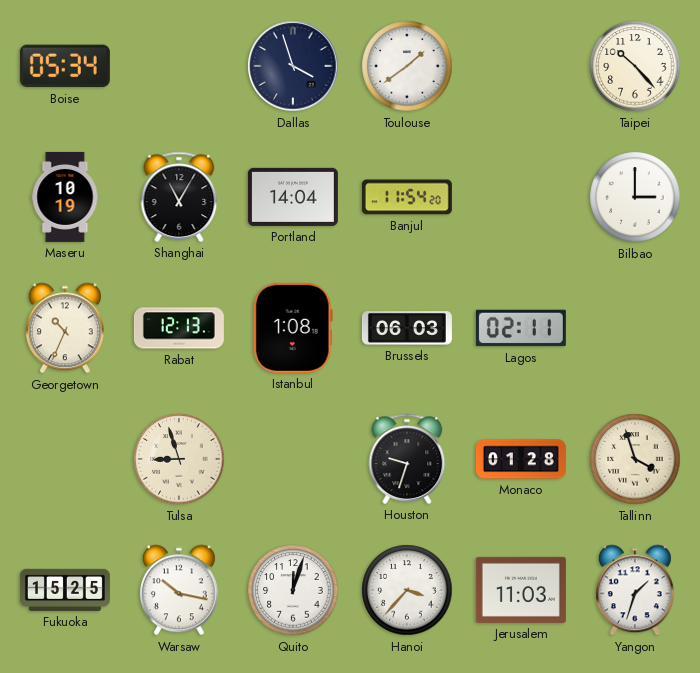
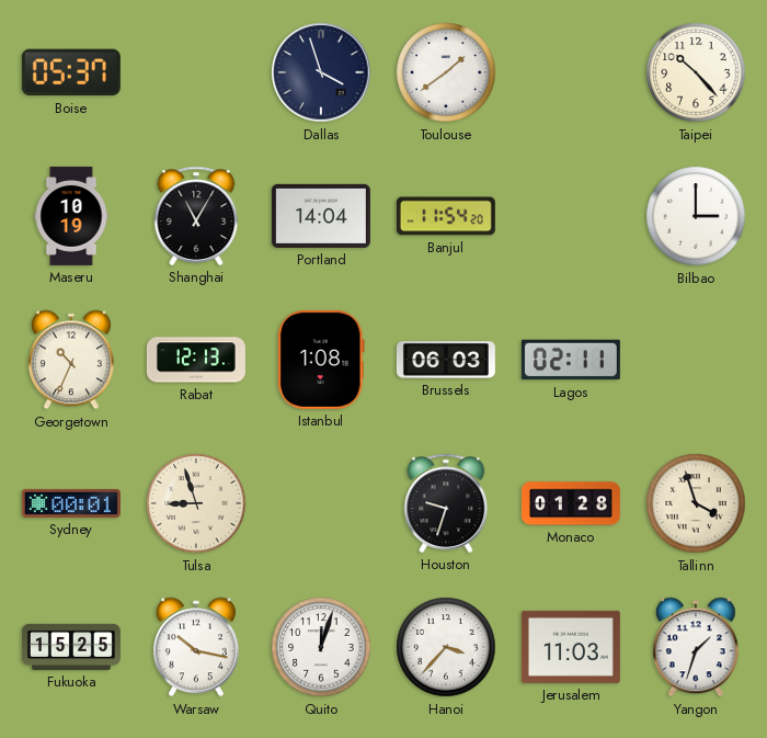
Boise: 05:34 -> 05:37 (71, 72)
Sydney: none -> 00:01 (71, 503)
